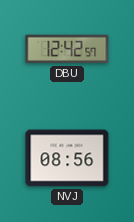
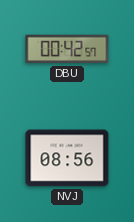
DBU: 12:42 -> 00:42 (67, 49)
